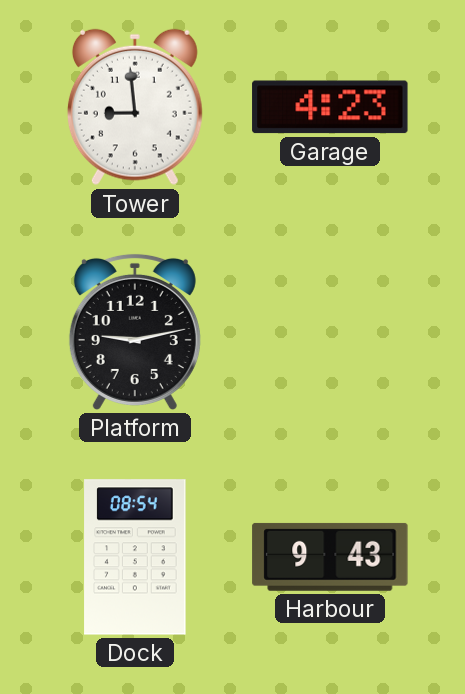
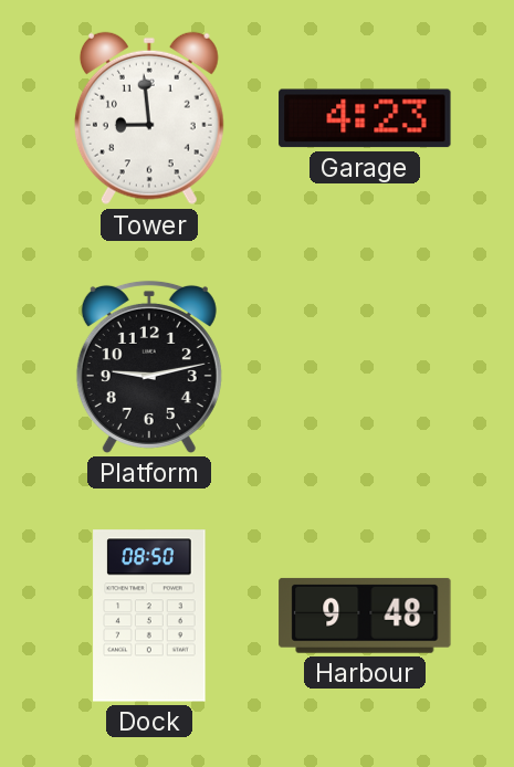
Dock: 08:54 -> 08:50 (149, 616)
Harbour: 9:43 -> 9:48 (365, 616)
